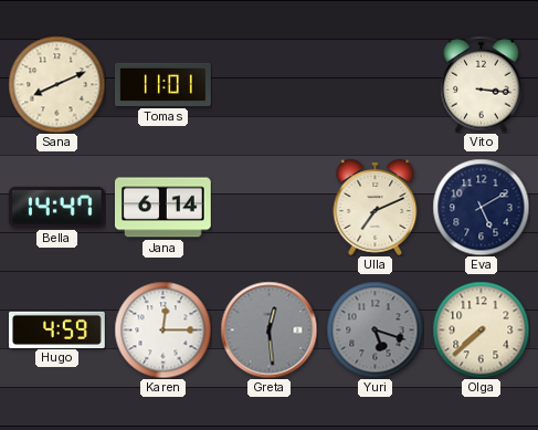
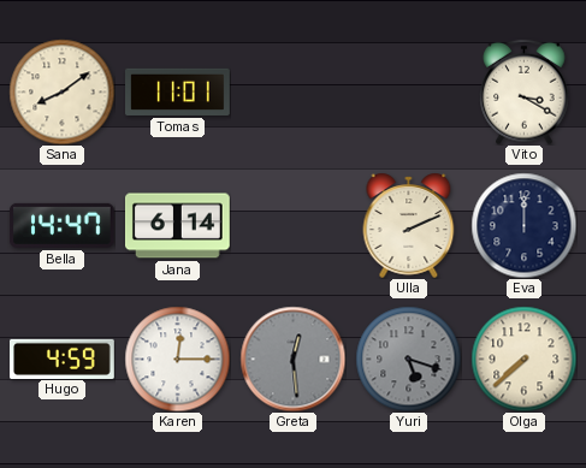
Sana: 8:11 -> 8:09 (61, 91)
Vito: 3:16 -> 3:20 (525, 91)
Ulla: 7:11 -> 2:11 (409, 225)
Eva: 5:10 -> 12:00 (523, 225)
